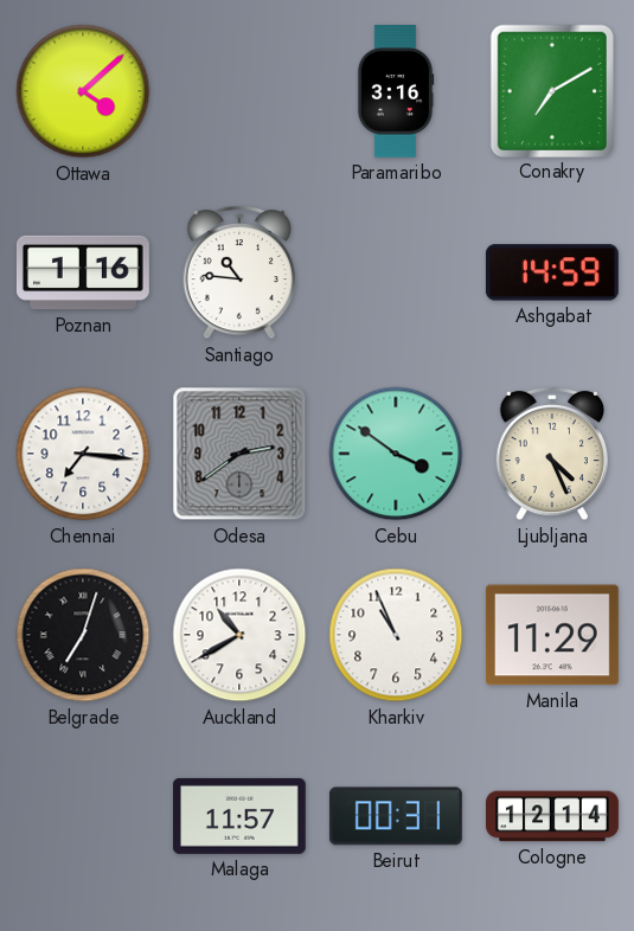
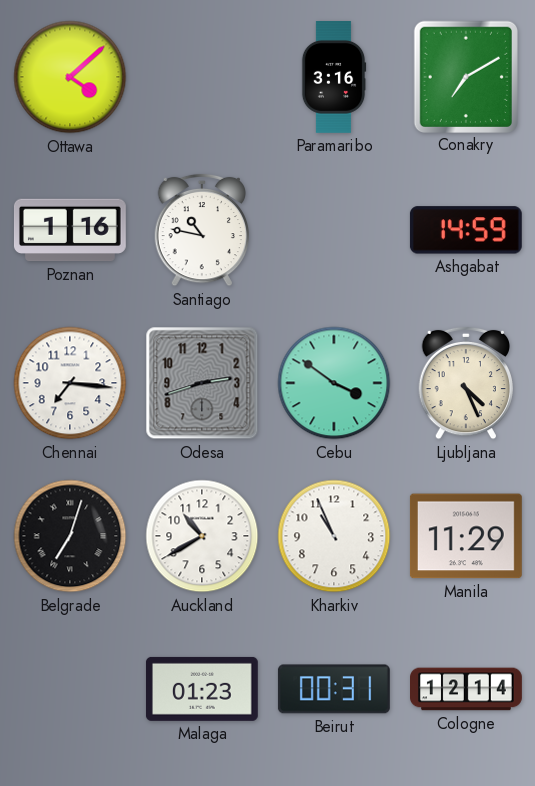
Santiago: 10:46 -> 10:47 (201, 230)
Odesa: 2:39 -> 2:42 (202, 383)
Malaga: 11:57 -> 01:23 (202, 689)
